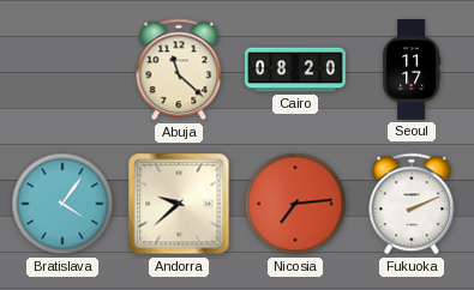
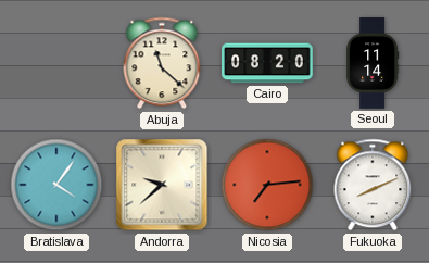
Seoul: 11:17 -> 11:14 (373, 63)
Fukuoka: 2:11 -> 8:11 (373, 185)
